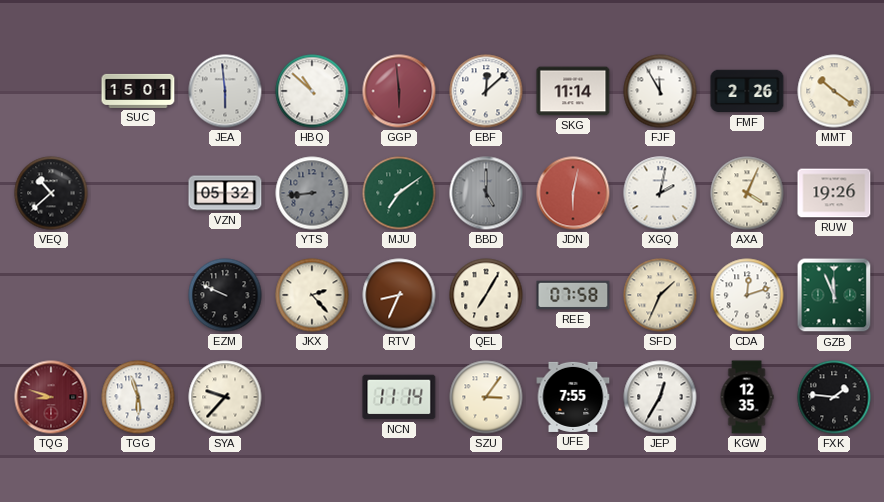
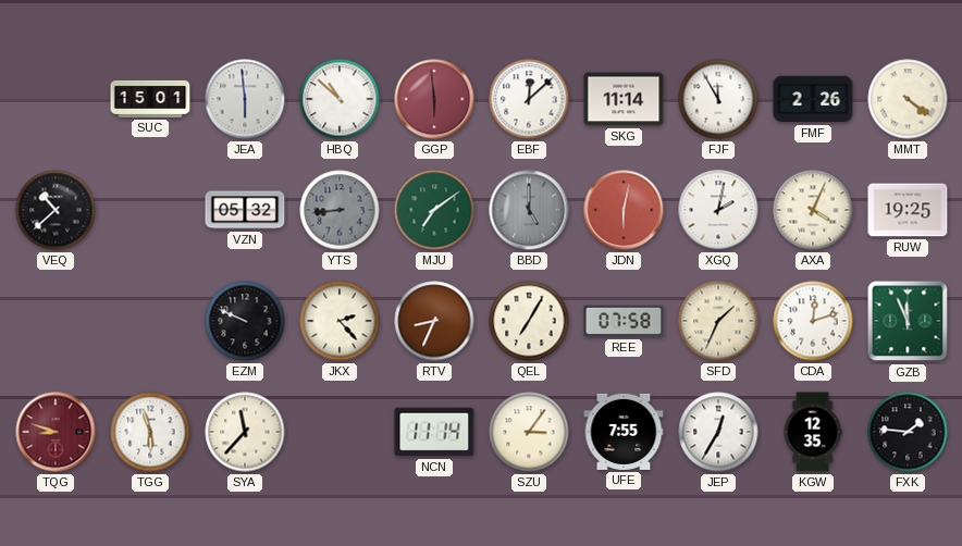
MMT: 10:21 -> 4:21 (908, 99)
RUW: 19:26 -> 19:25 (908, 210)
SYA: 9:37 -> 11:37 (245, 432)
